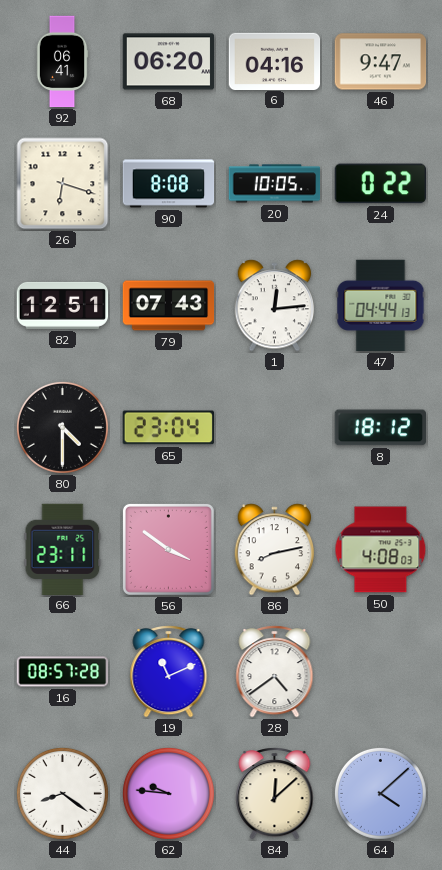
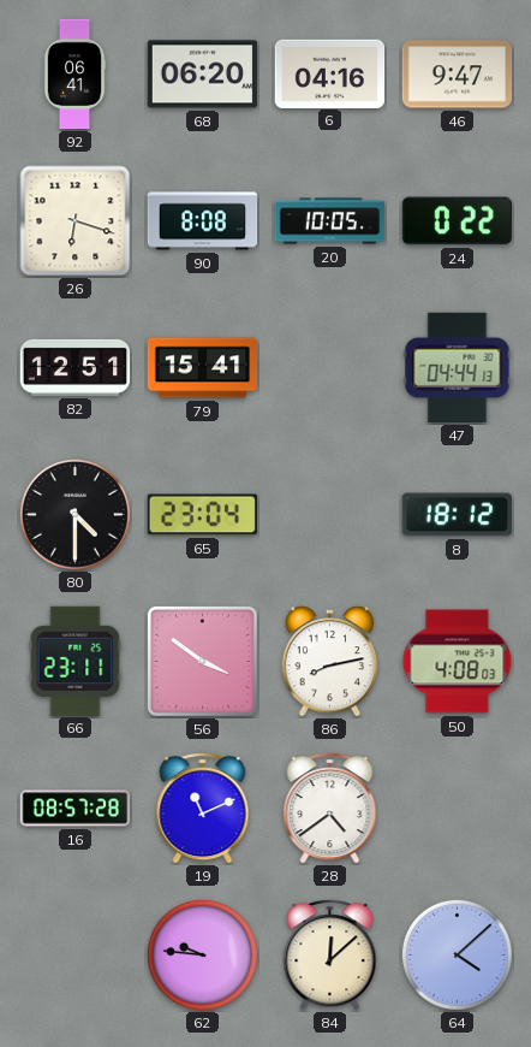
79: 07:43 -> 15:41 (203, 368)
1: 12:14 -> none (275, 306)
44: 8:21 -> none (62, 793)
